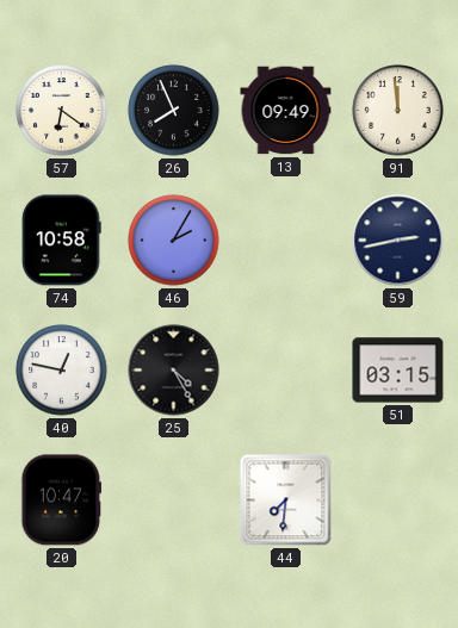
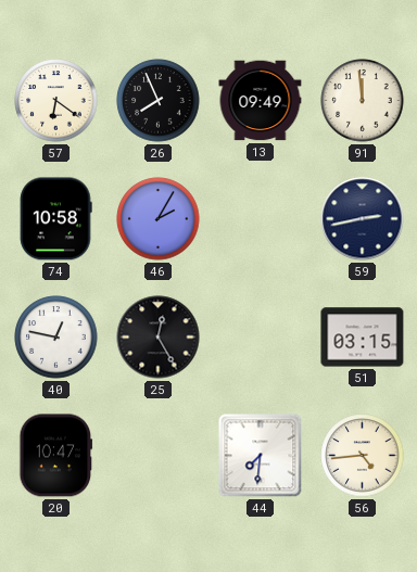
25: 4:25 -> 12:25 (159, 338)
56: none -> 4:44 (363, 456)
